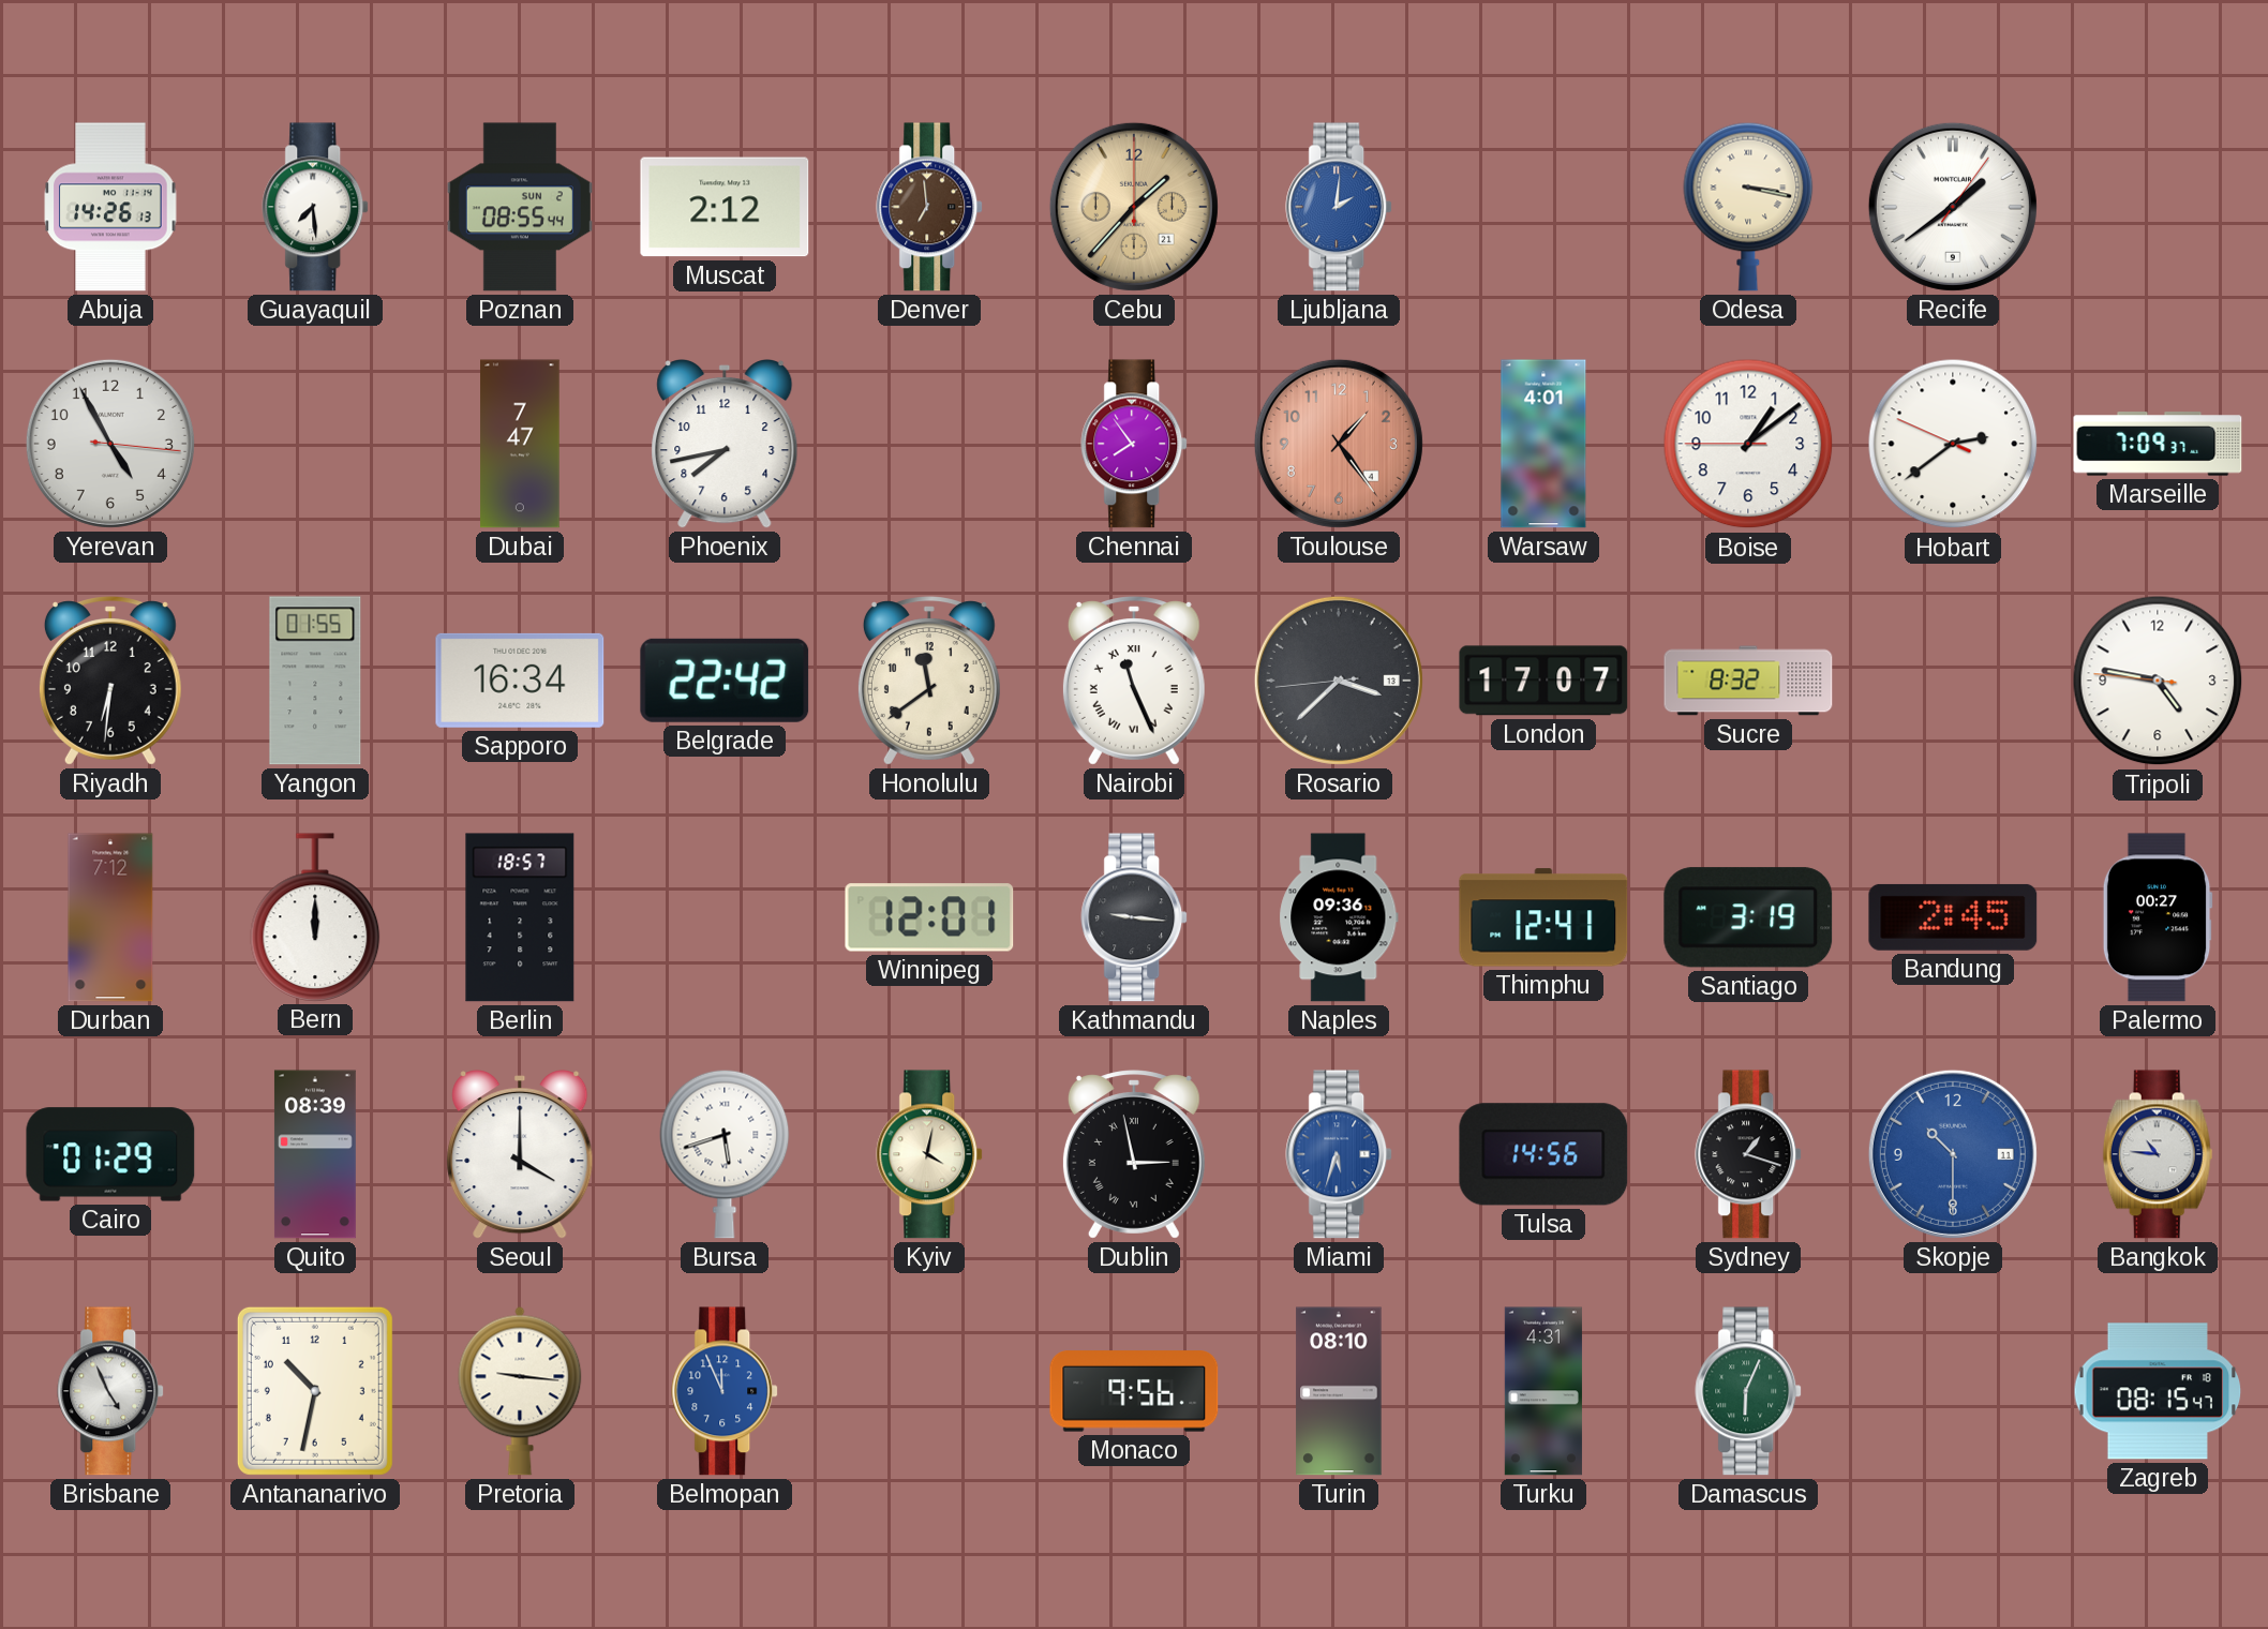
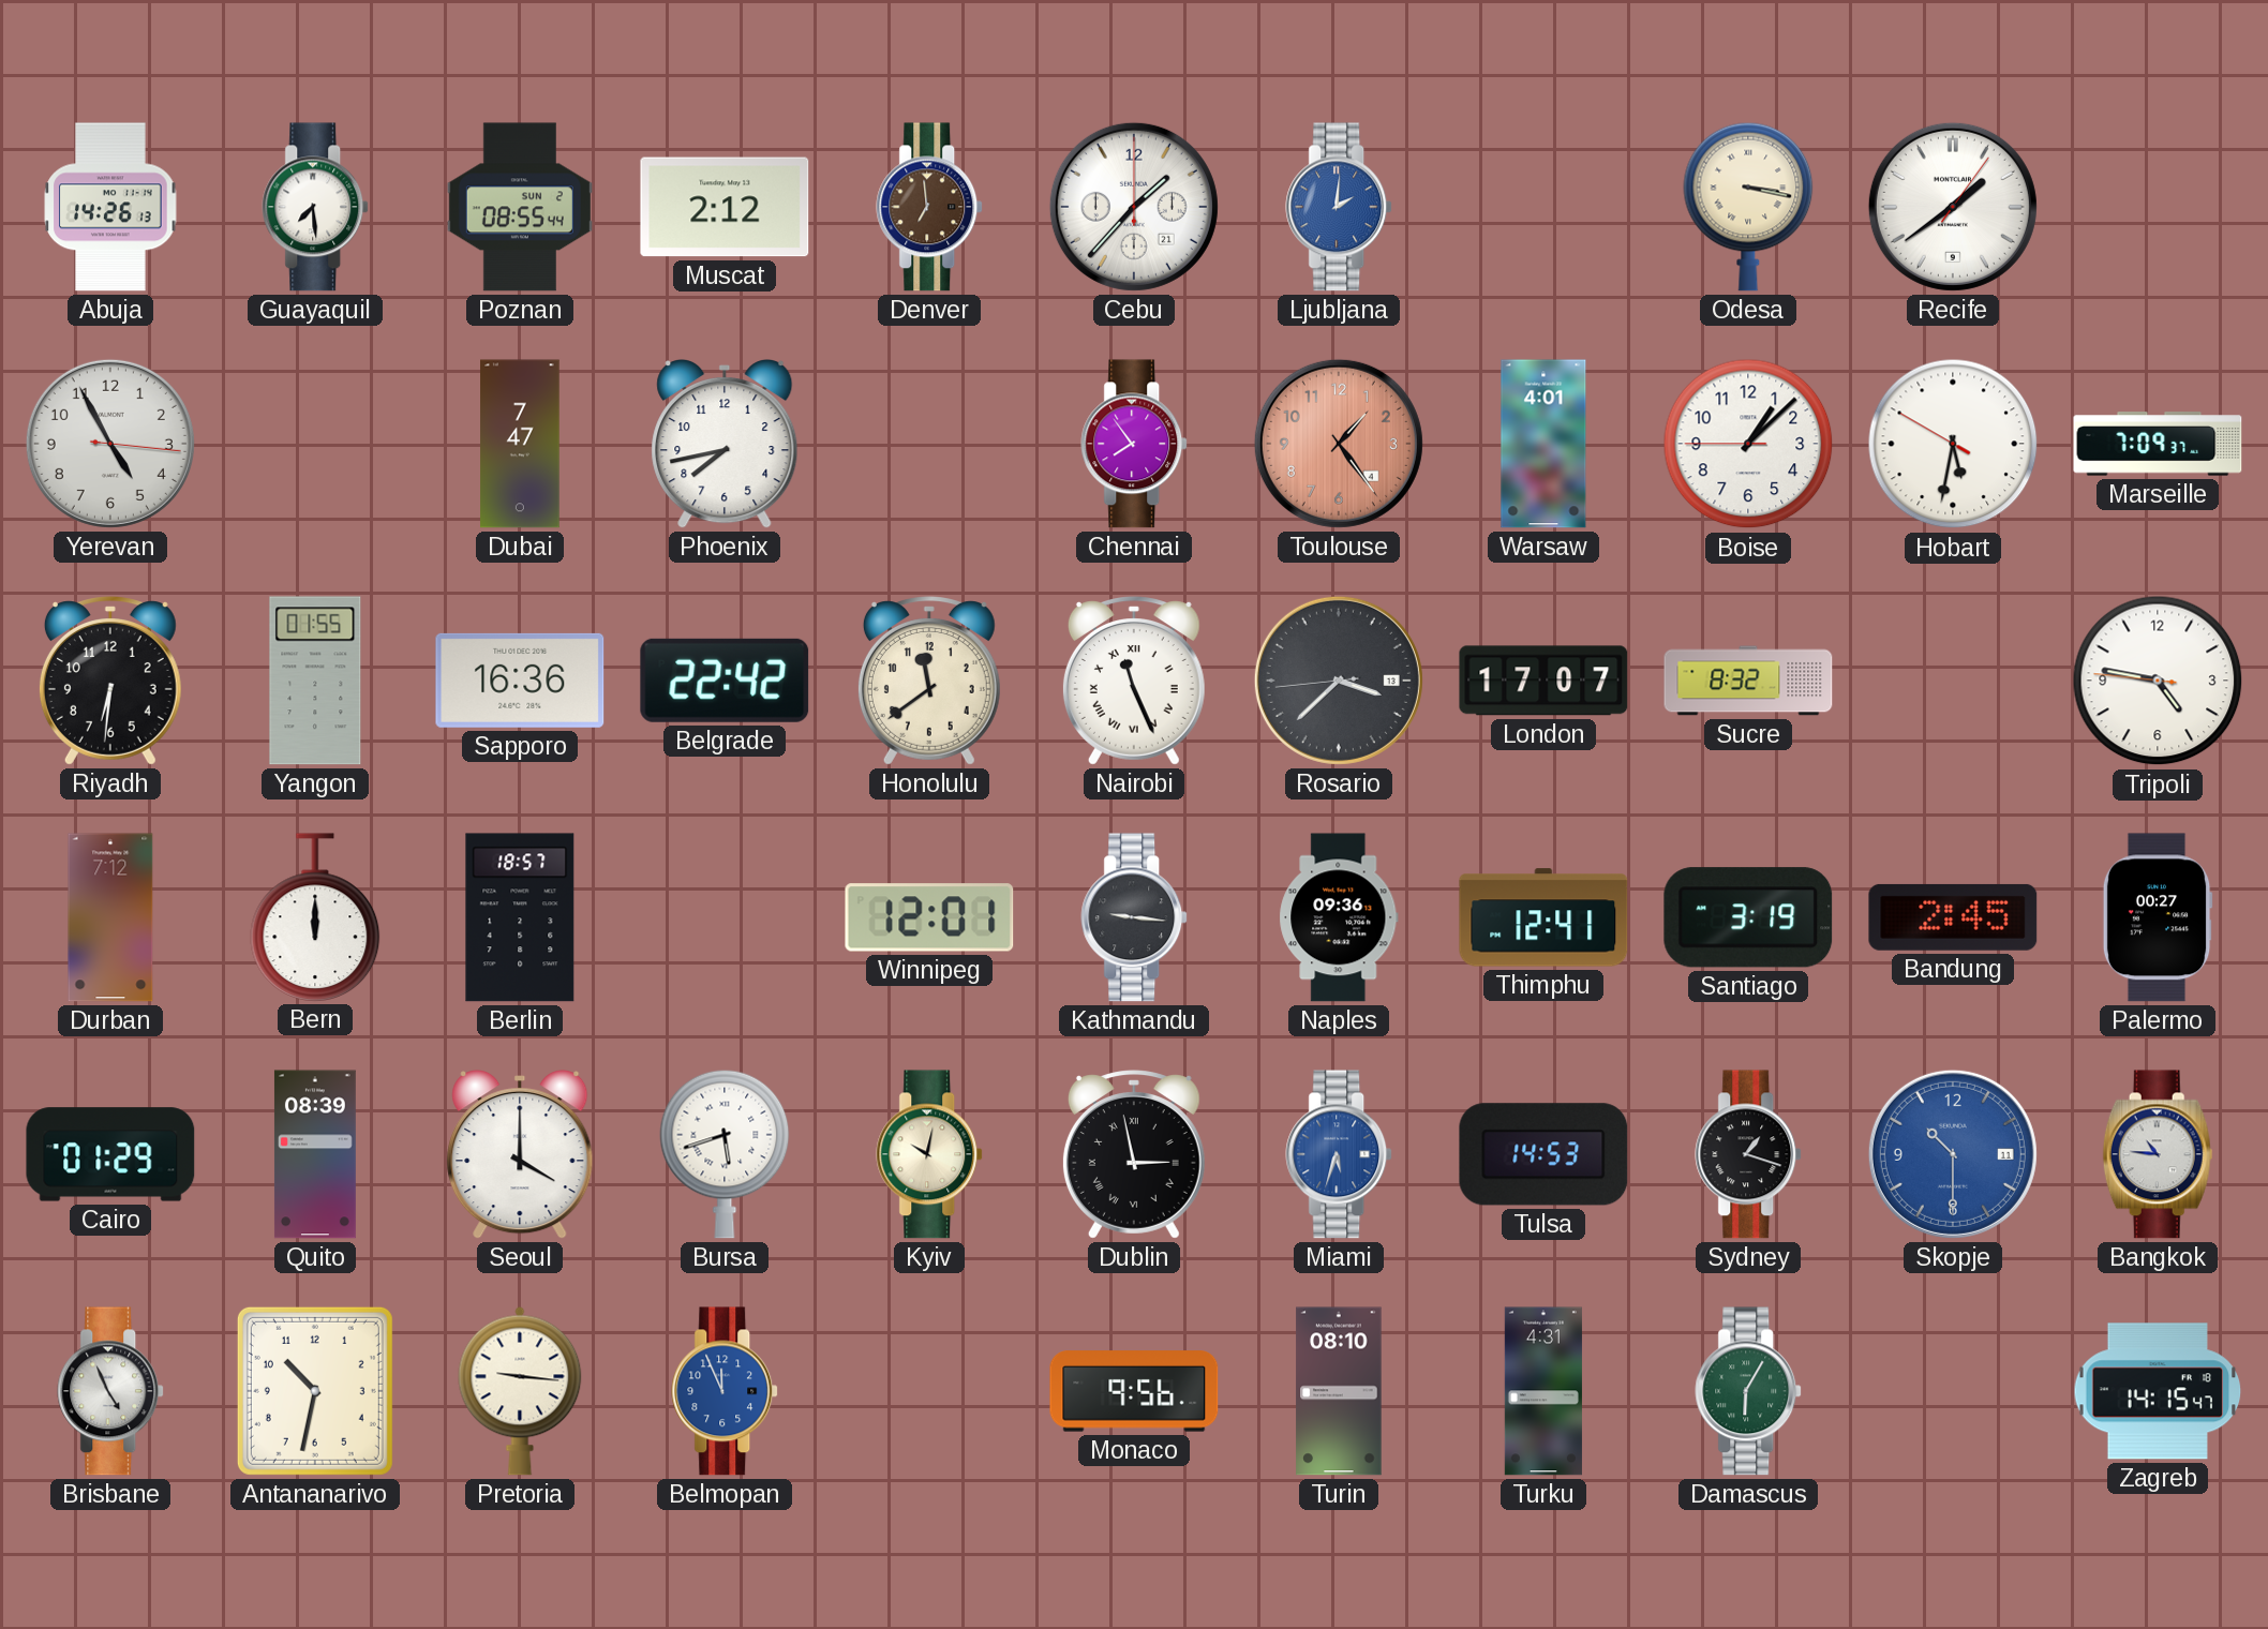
Cebu dial: champagne -> white (1134, 207)
Boise: 1:08 -> 1:07 (1748, 444)
Hobart: 2:38 -> 5:31 (1953, 444)
Sapporo: 16:34 -> 16:36 (520, 681)
Kyiv: 4:02 -> 10:02 (930, 1154)
Tulsa: 14:56 -> 14:53 (1543, 1154)
Damascus: 6:04 -> 6:05 (1749, 1391)
Zagreb: 08:15 -> 14:15 (2158, 1391)
